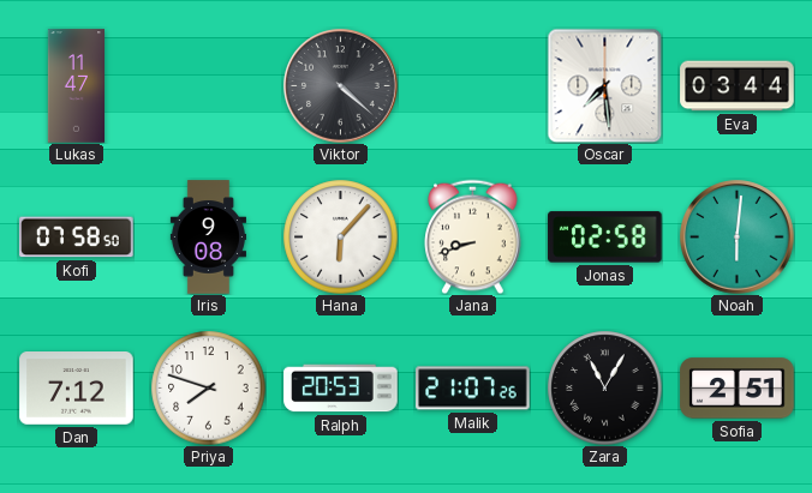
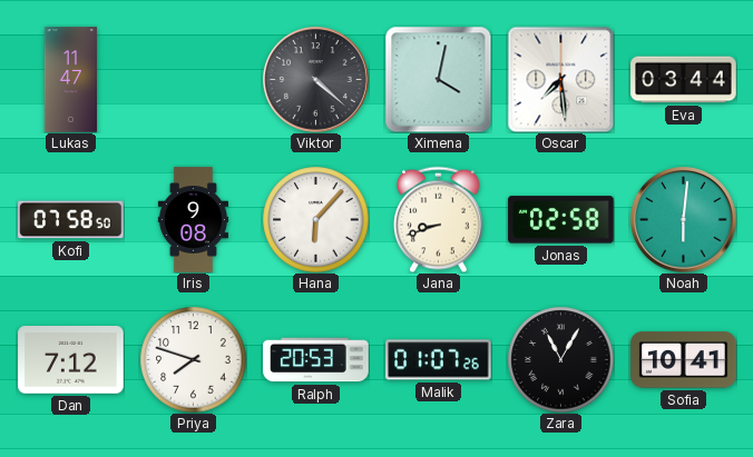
Ximena: none -> 4:02 (438, 79)
Malik: 21:07 -> 01:07 (439, 360)
Sofia: 2:51 -> 10:41 (684, 360)
